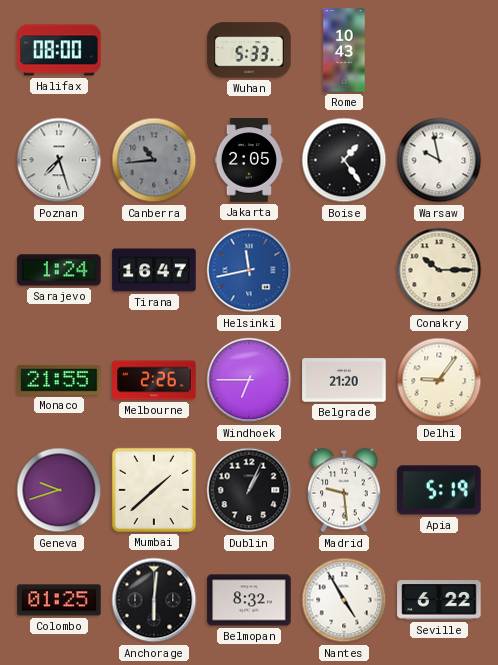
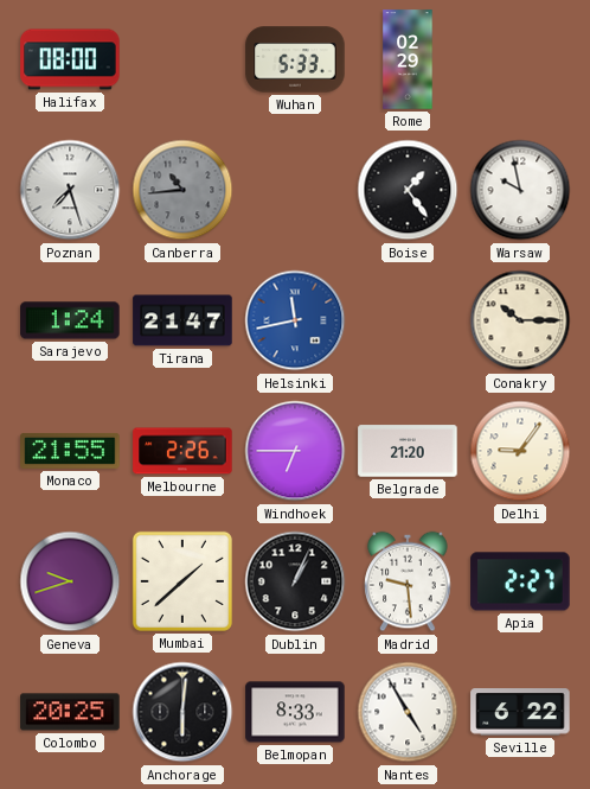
Rome: 10:43 -> 02:29 (408, 59)
Jakarta: 2:05 -> none (249, 160)
Tirana: 16:47 -> 21:47 (182, 320)
Apia: 5:19 -> 2:27 (520, 581)
Colombo: 01:25 -> 20:25 (70, 712)
Belmopan: 8:32 -> 8:33 (295, 712)
